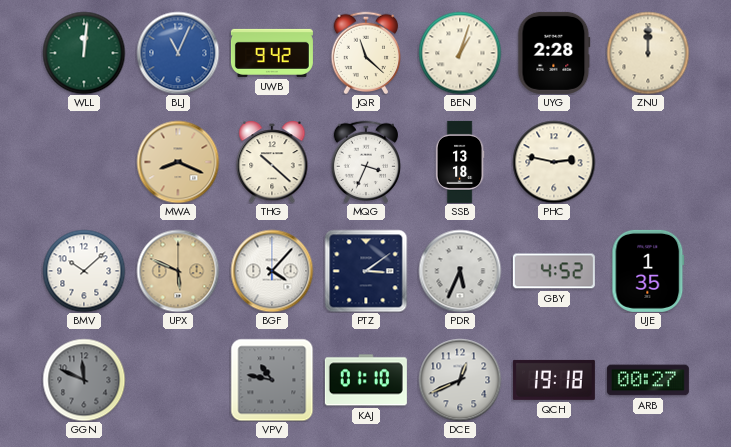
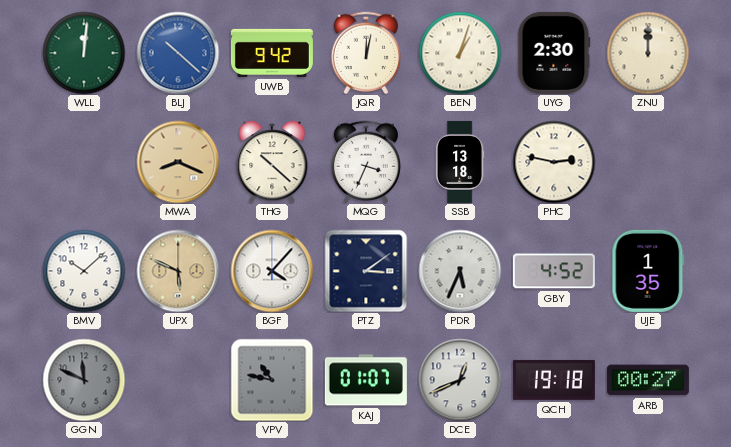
BLJ: 11:04 -> 10:22 (178, 53)
JQR: 11:22 -> 12:02 (366, 53)
UYG: 2:28 -> 2:30 (554, 53)
KAJ: 01:10 -> 01:07 (366, 380)
